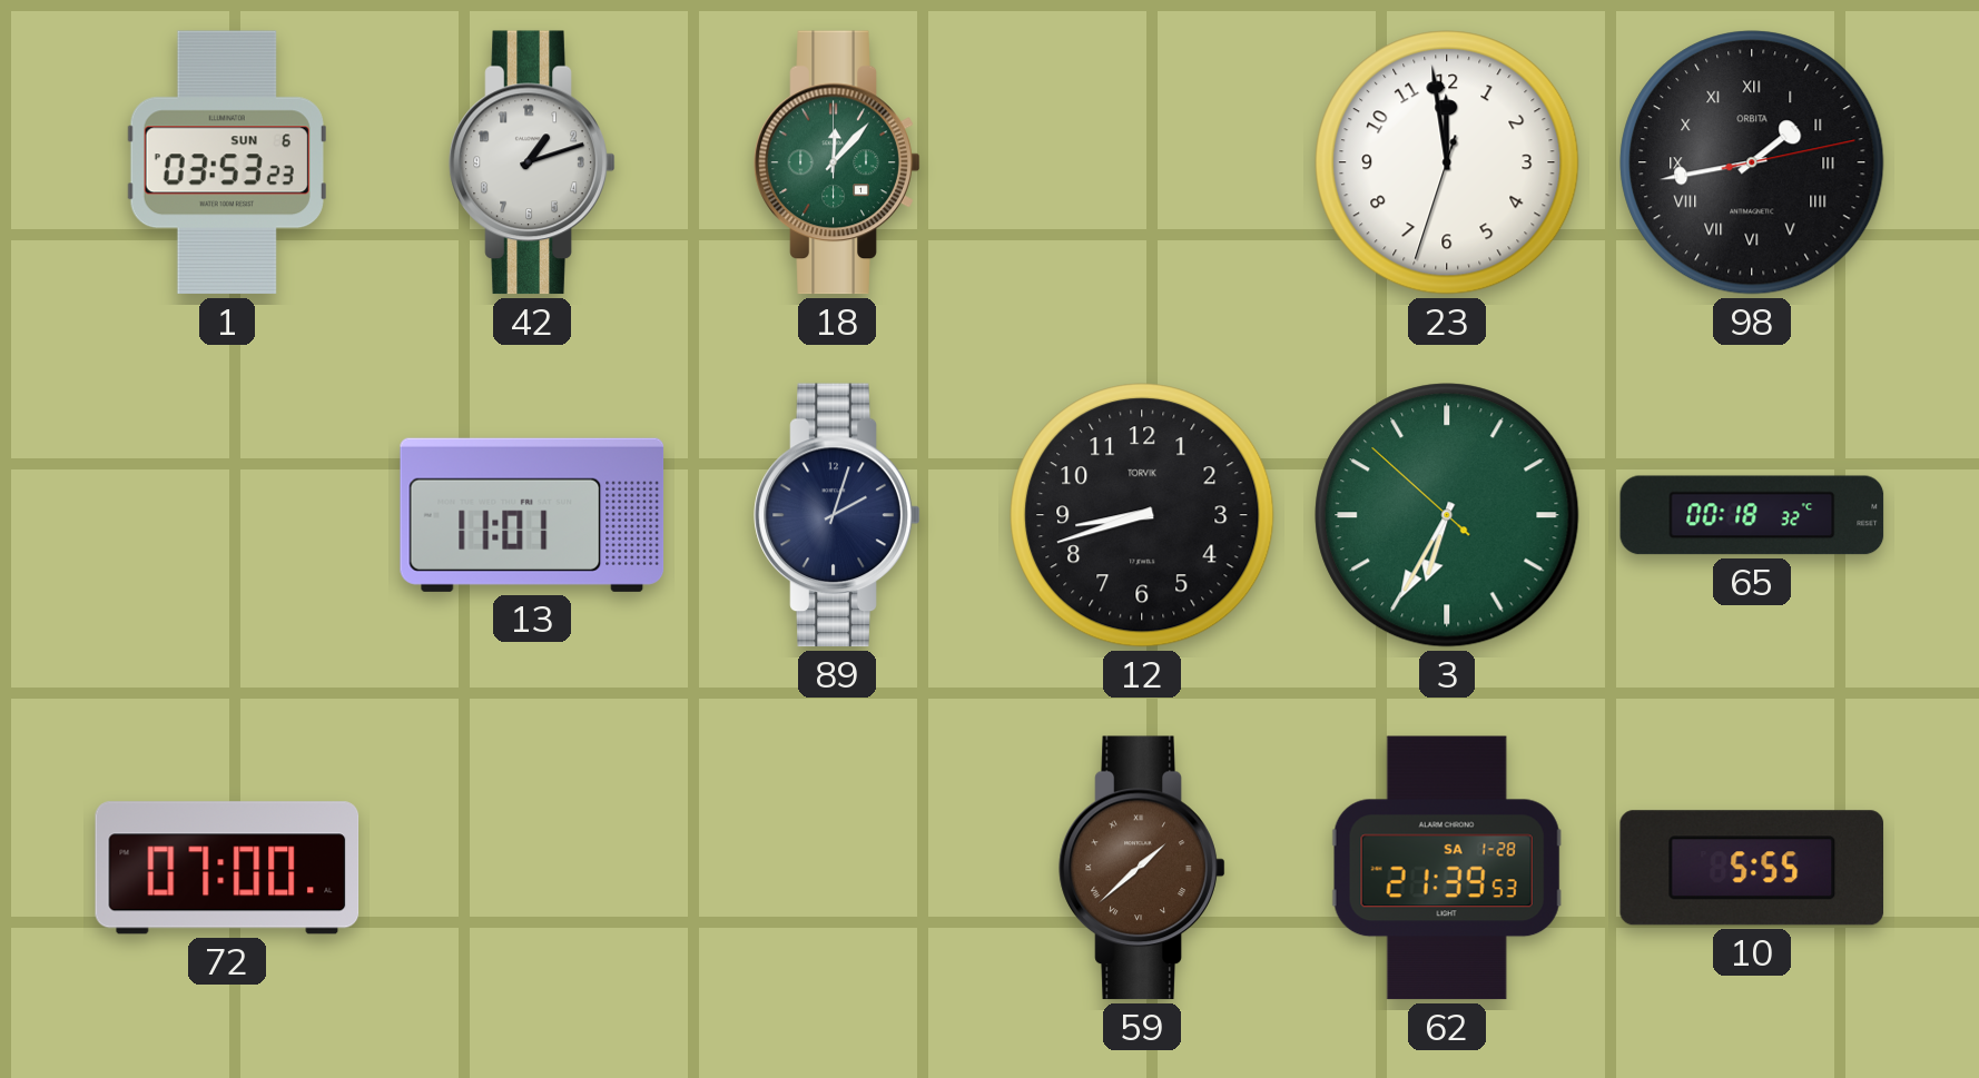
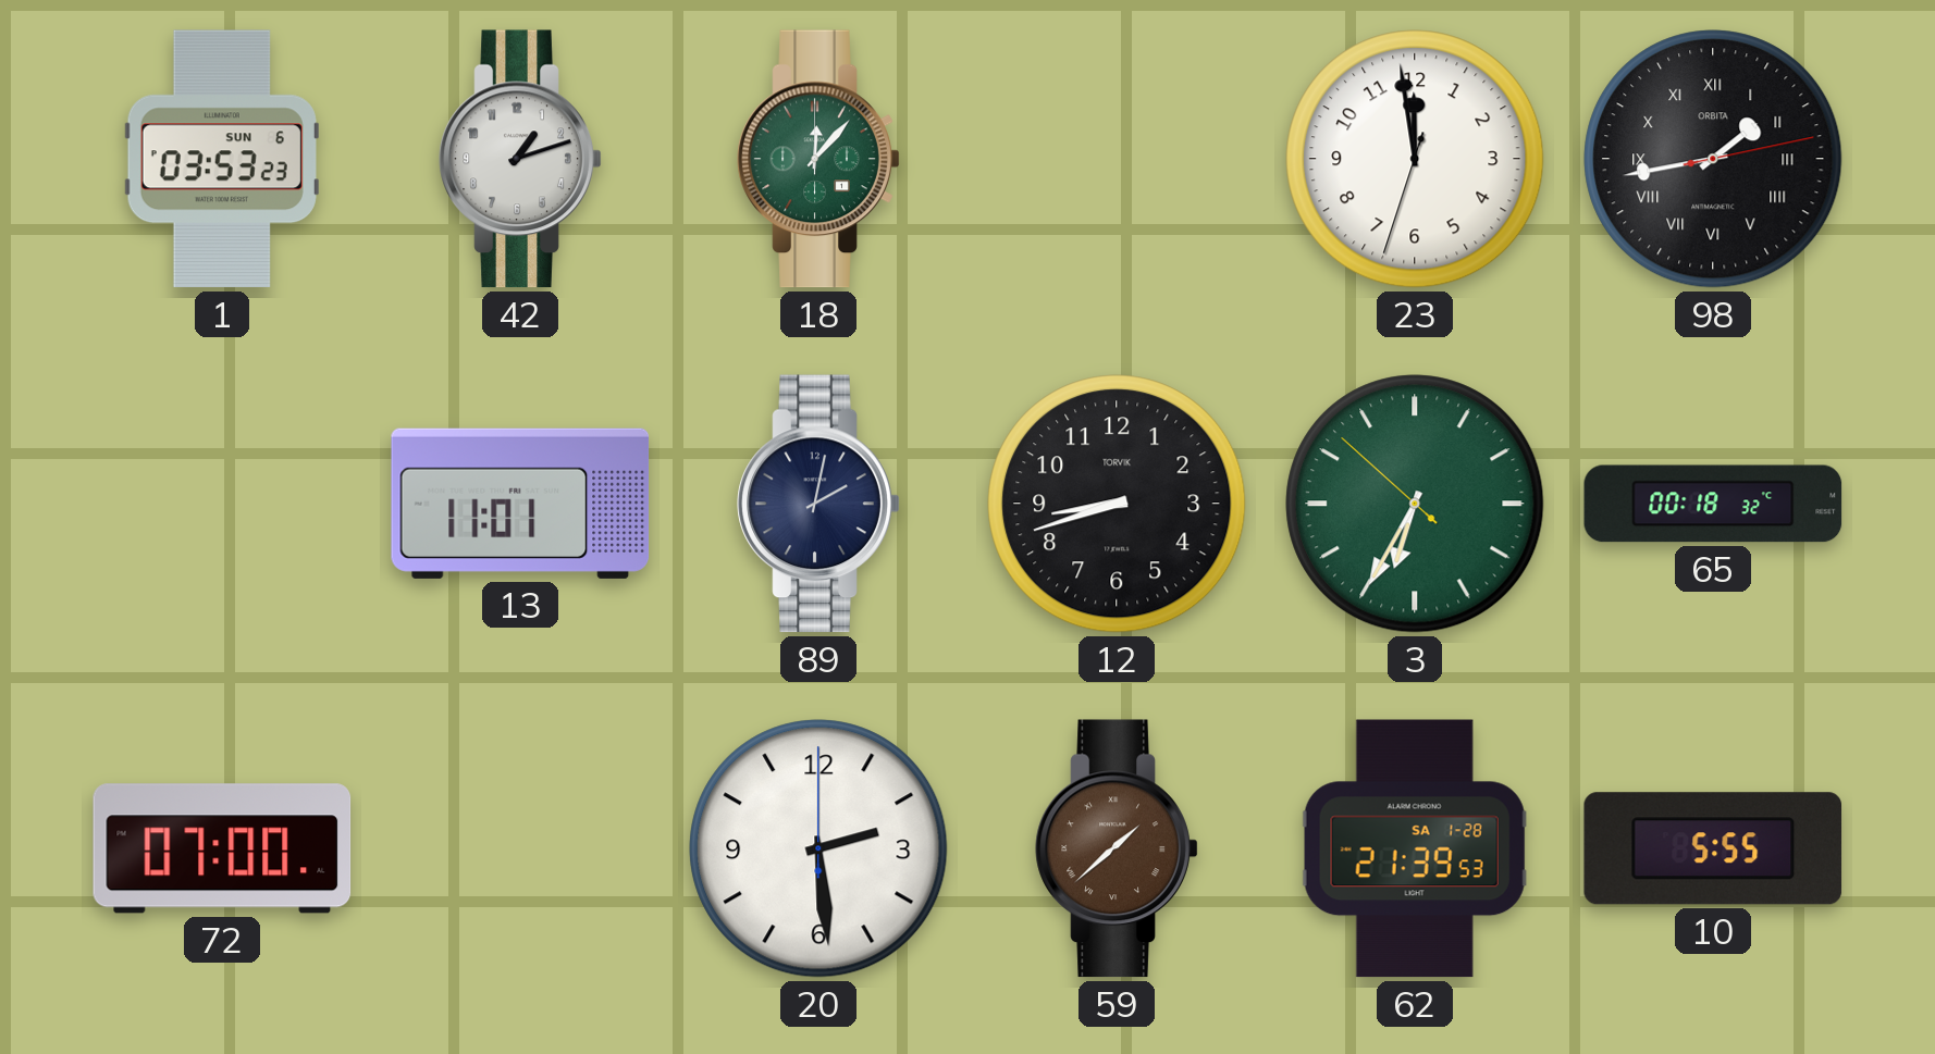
89: 2:03 -> 2:02 (818, 504)
20: none -> 2:29 (818, 848)
